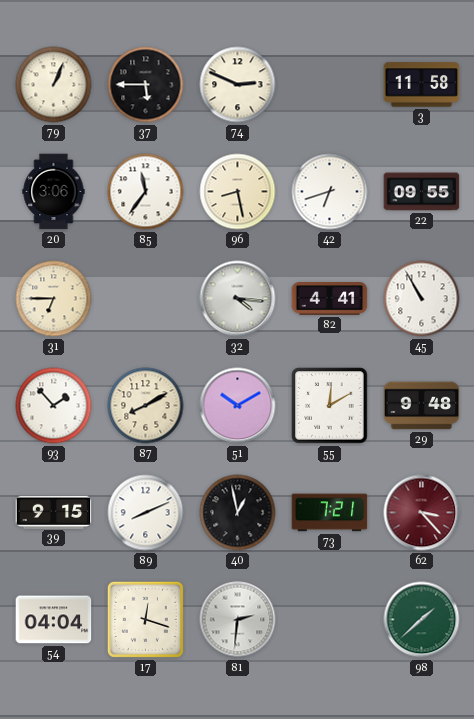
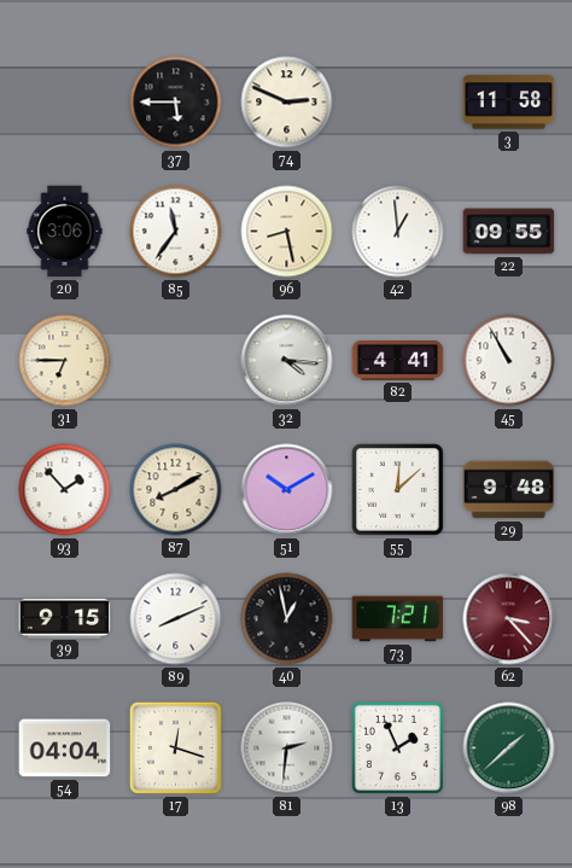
79: 1:04 -> none (54, 85)
42: 6:42 -> 12:59 (398, 232)
55: 12:10 -> 12:08 (398, 490)
13: none -> 1:56 (397, 747)
